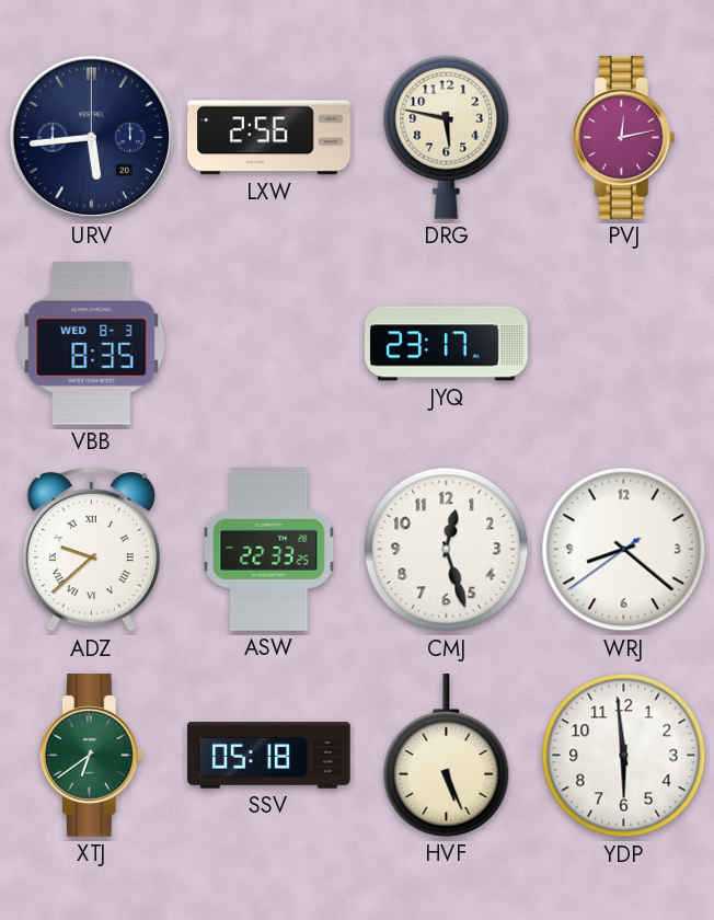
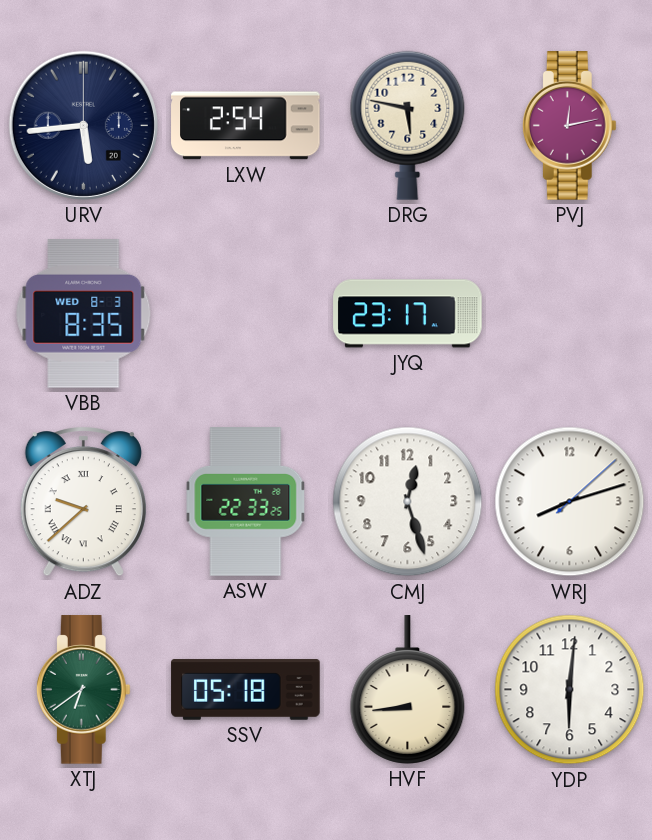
LXW: 2:56 -> 2:54 (246, 126)
WRJ: 8:21 -> 8:12 (570, 502)
HVF: 5:26 -> 8:44 (408, 690)
YDP: 5:59 -> 6:01 (570, 690)
